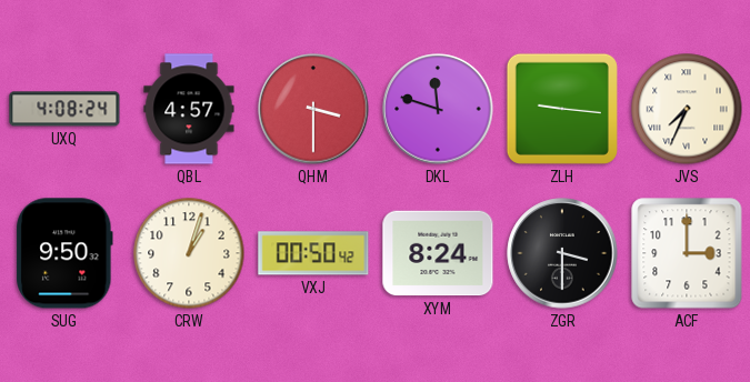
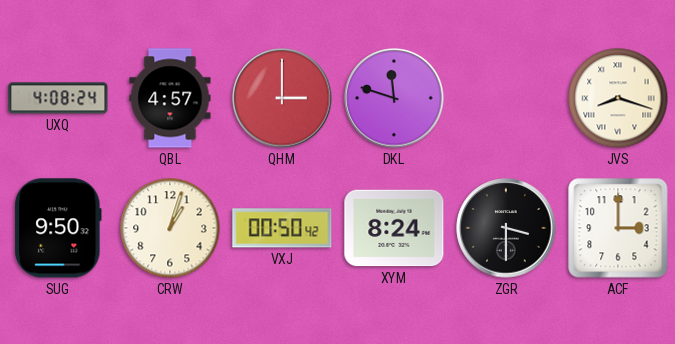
QHM: 3:30 -> 3:00 (282, 98)
ZLH: 9:16 -> none (562, 109)
JVS: 7:34 -> 8:18 (618, 98)
